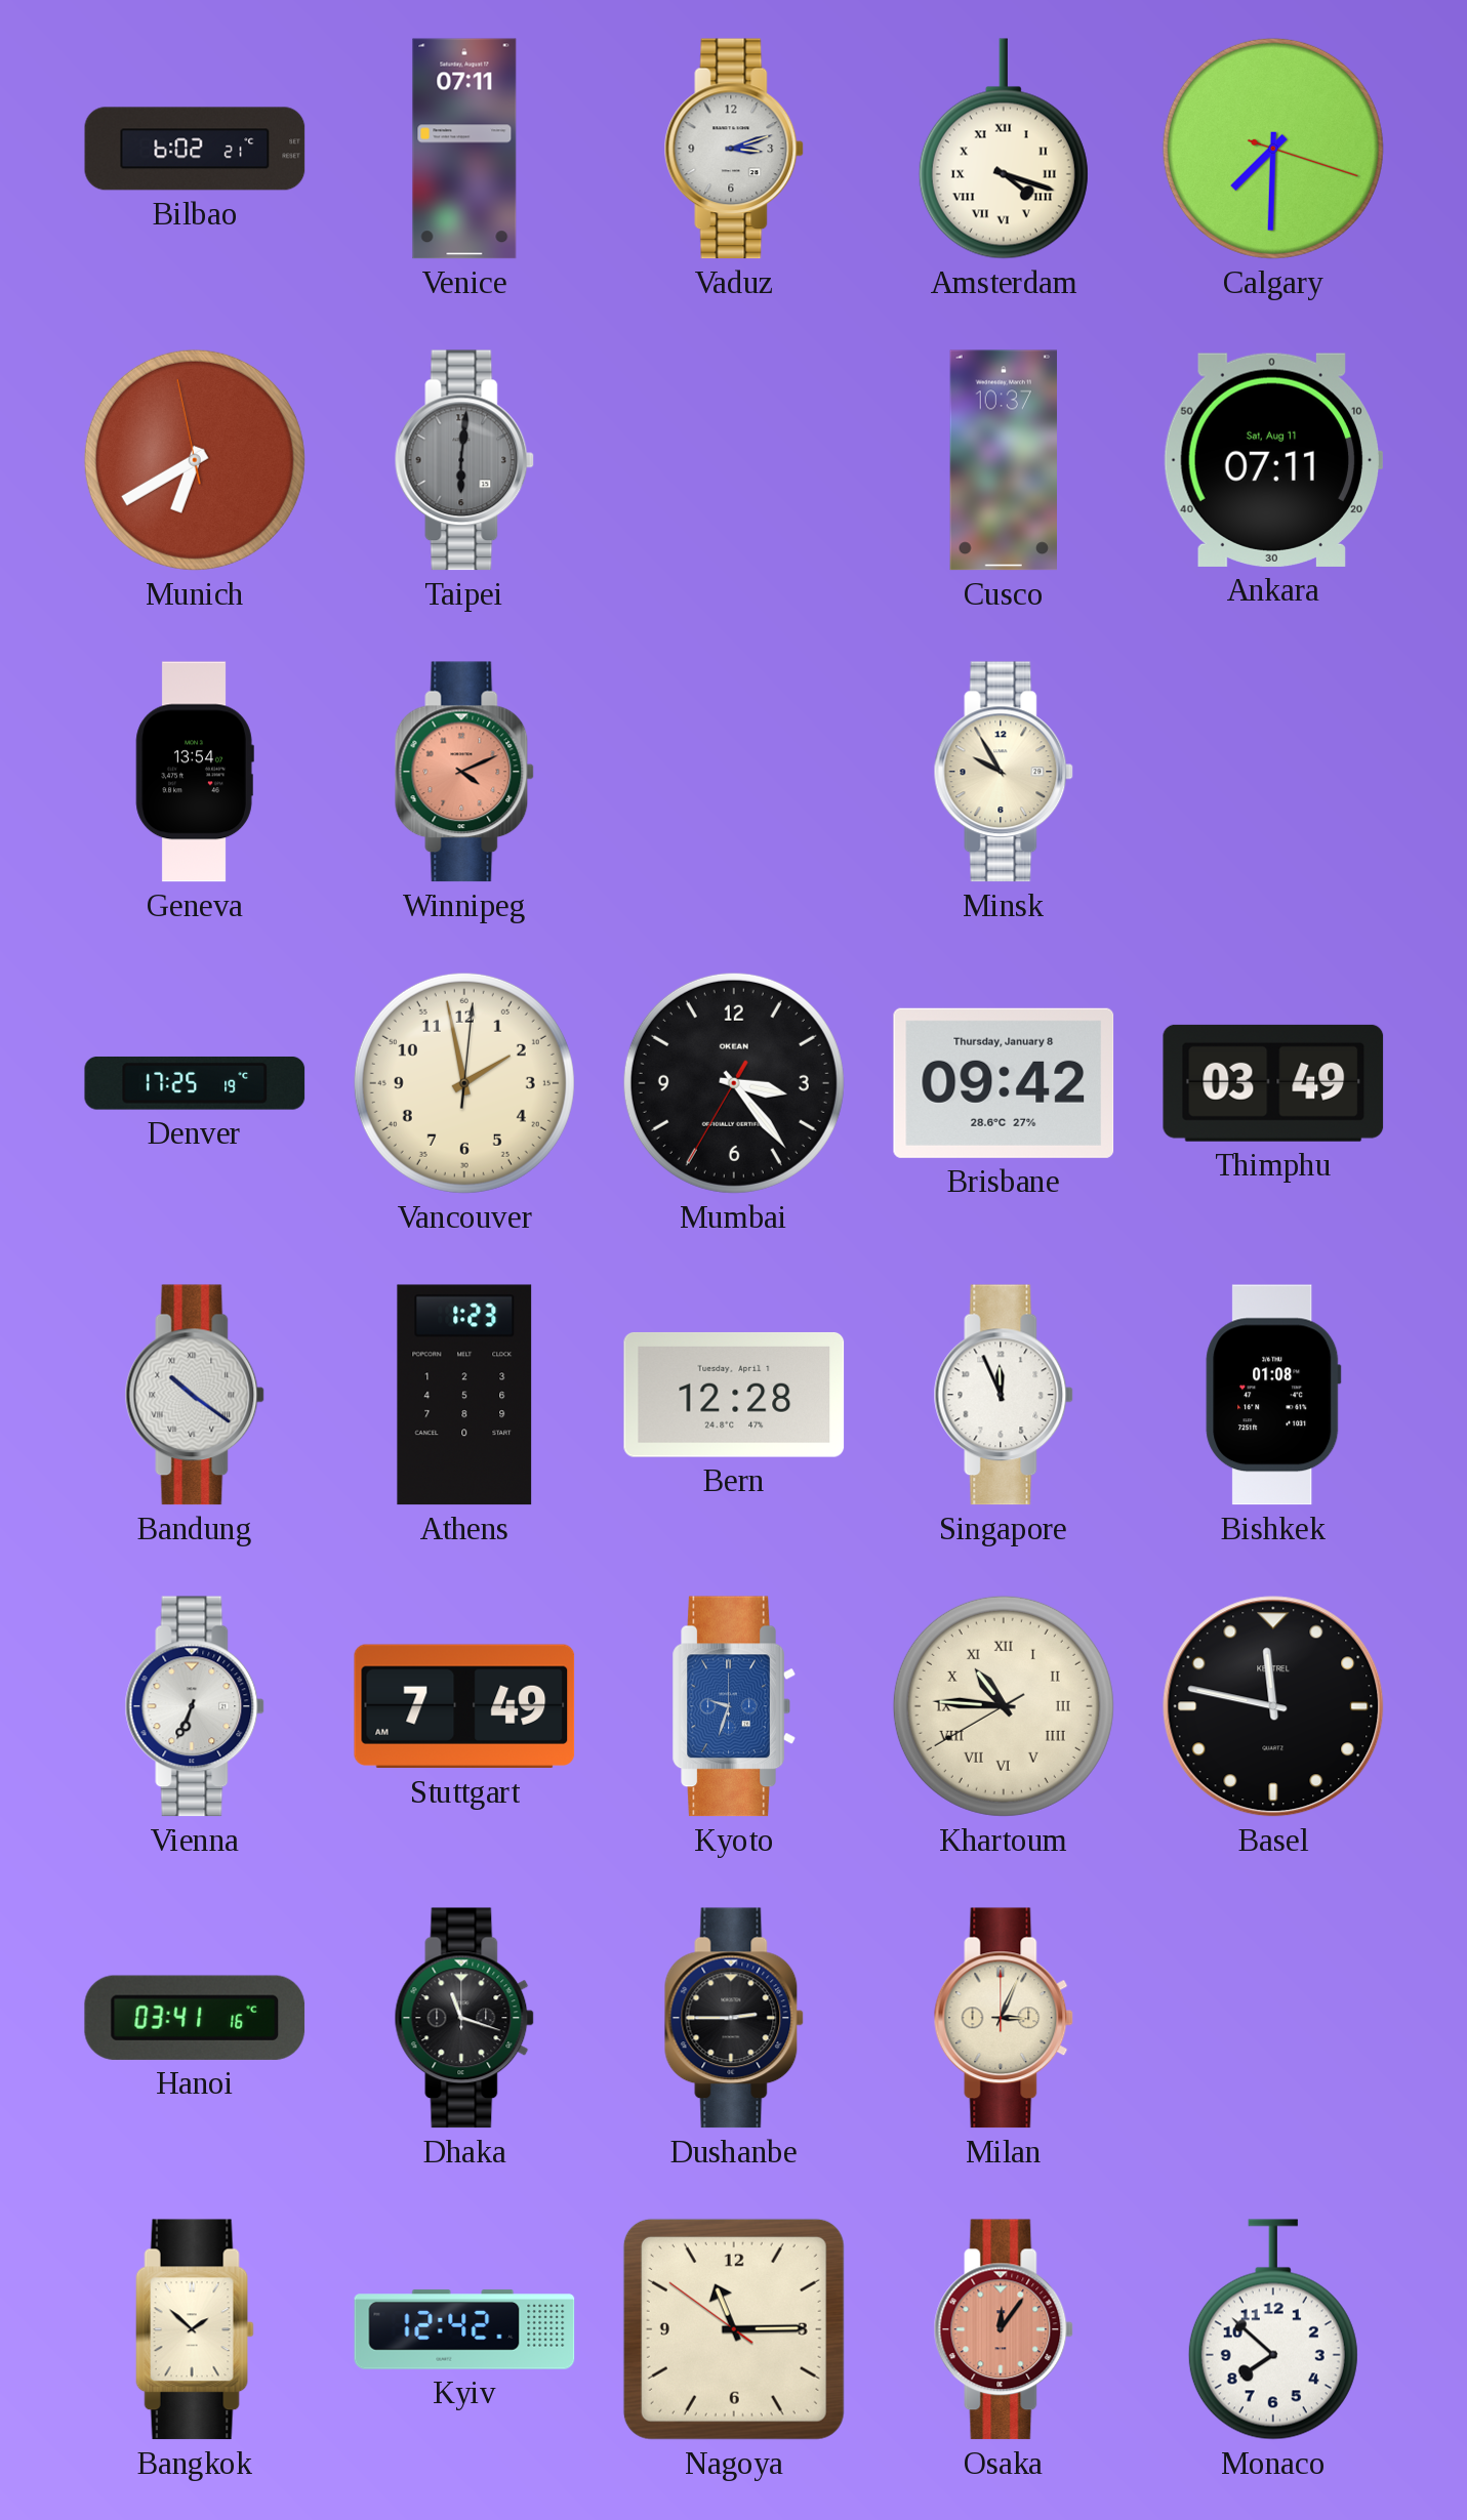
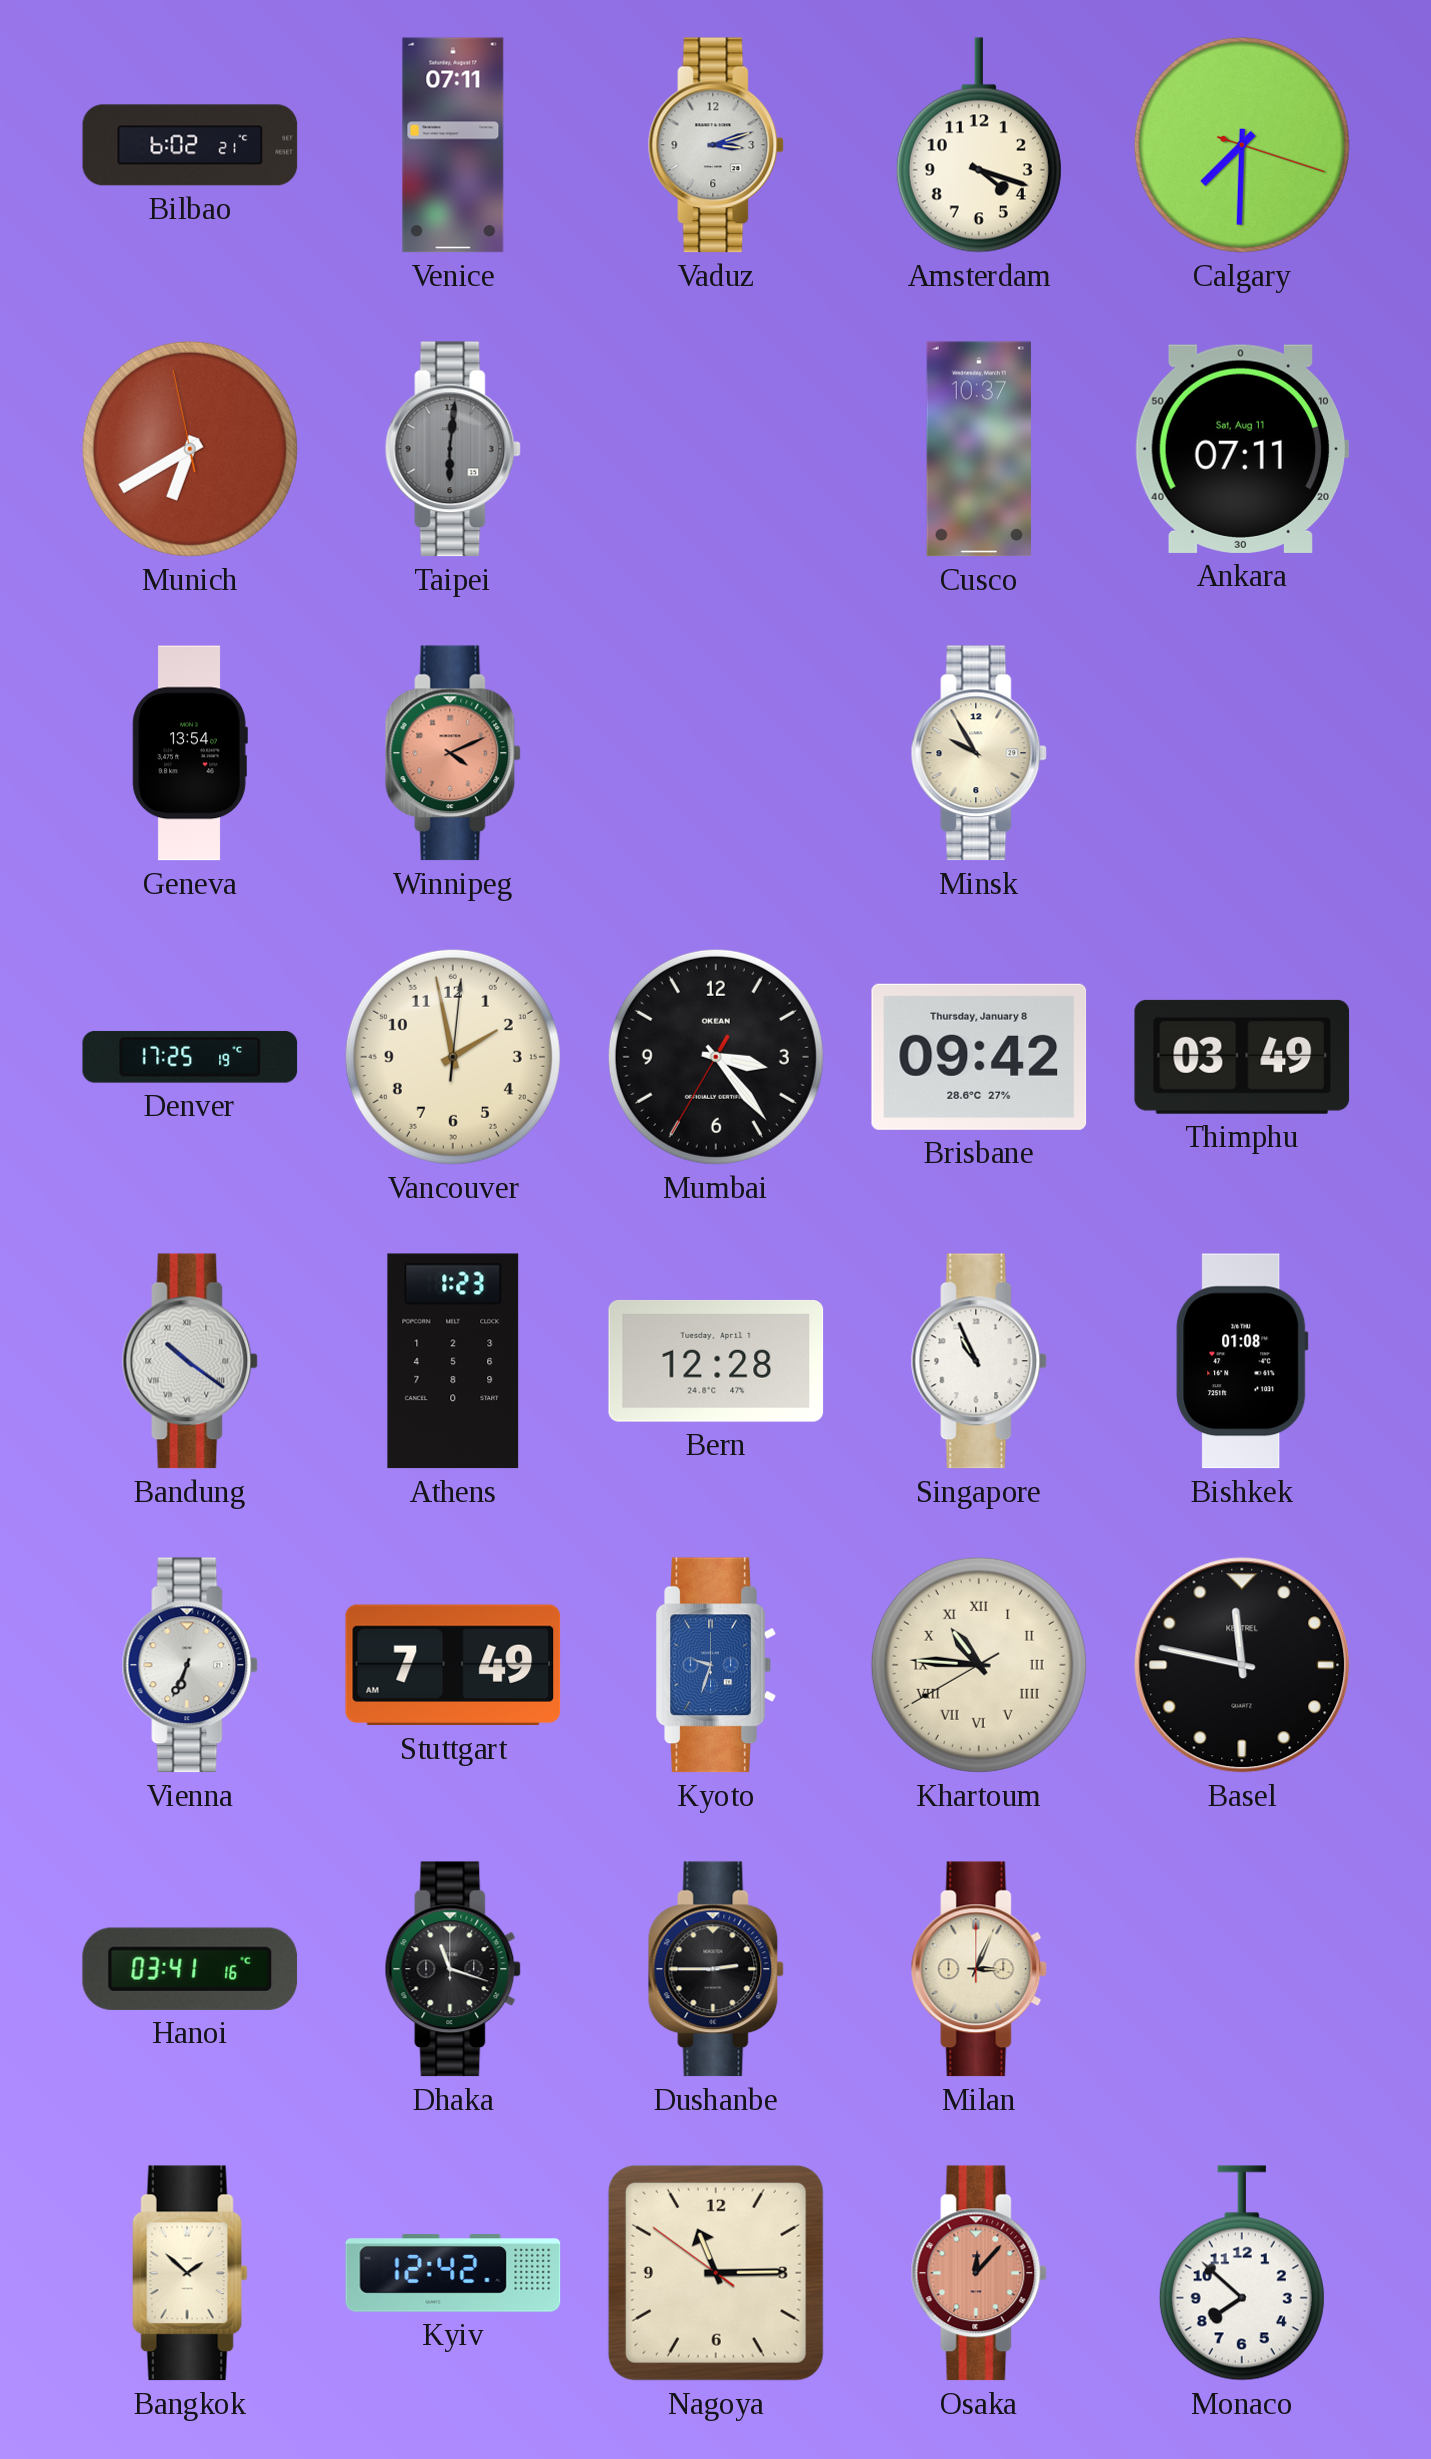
Amsterdam numerals: Roman -> Arabic (979, 145)
Singapore: 11:56 -> 10:56 (979, 1361)
Osaka: 12:06 -> 12:07 (979, 2273)
